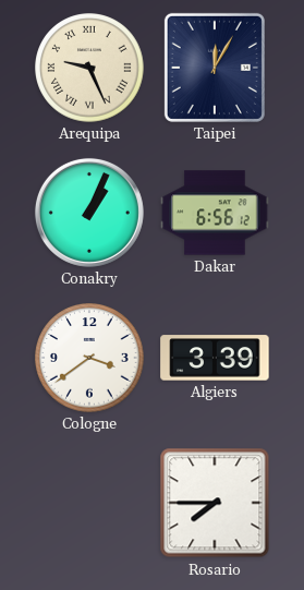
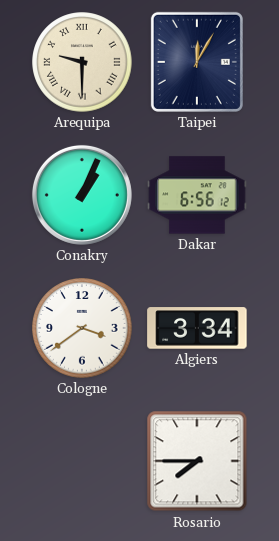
Arequipa: 9:26 -> 9:30 (82, 62)
Algiers: 3:39 -> 3:34 (197, 328)
